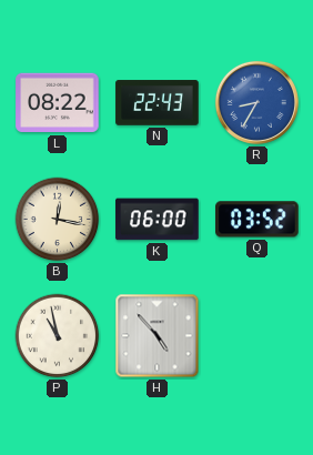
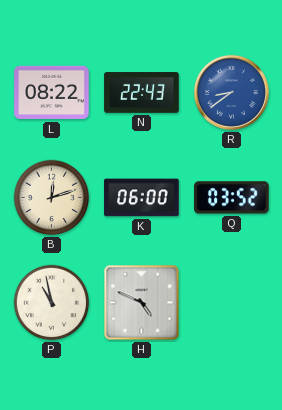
R: 8:35 -> 8:39 (231, 92)
B: 12:17 -> 12:12 (52, 198)
H: 4:53 -> 4:49 (142, 303)
